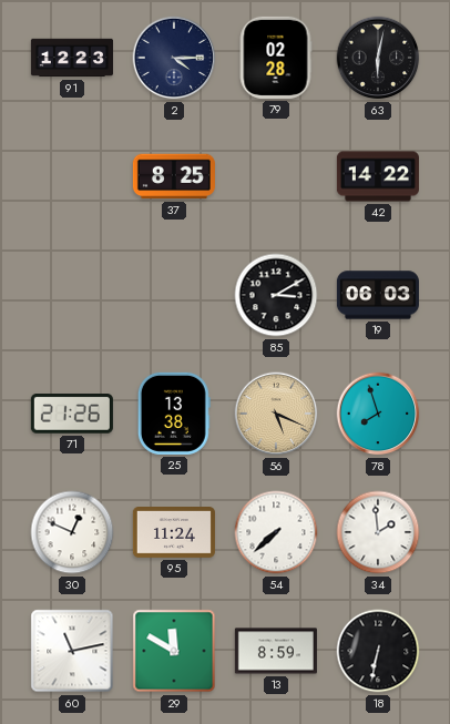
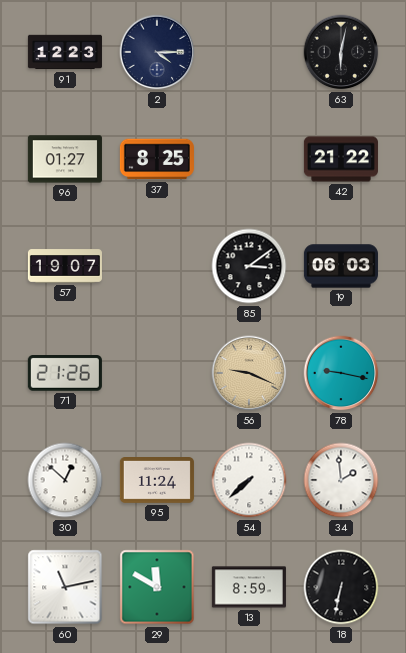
79: 02:28 -> none (276, 58)
96: none -> 01:27 (65, 159)
42: 14:22 -> 21:22 (341, 159)
57: none -> 19:07 (65, 266)
85: 3:10 -> 3:09 (249, 266)
25: 13:38 -> none (174, 414)
56: 5:19 -> 9:19 (249, 373)
78: 7:57 -> 9:17 (341, 373)
30: 12:49 -> 12:52 (65, 480)
